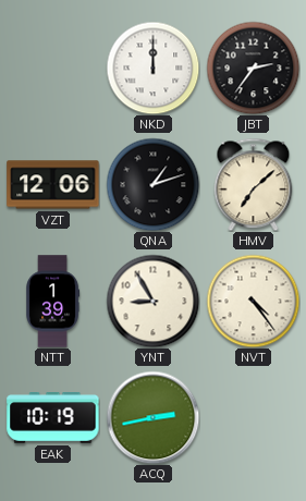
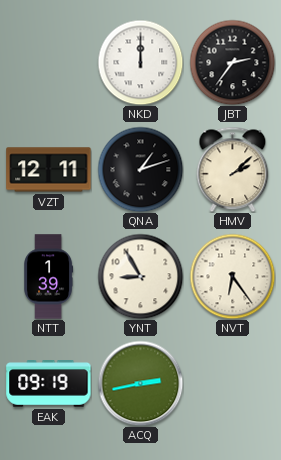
VZT: 12:06 -> 12:11 (49, 170)
HMV: 7:08 -> 2:08 (233, 169)
NVT: 4:24 -> 6:24 (232, 276)
EAK: 10:19 -> 09:19 (49, 384)
